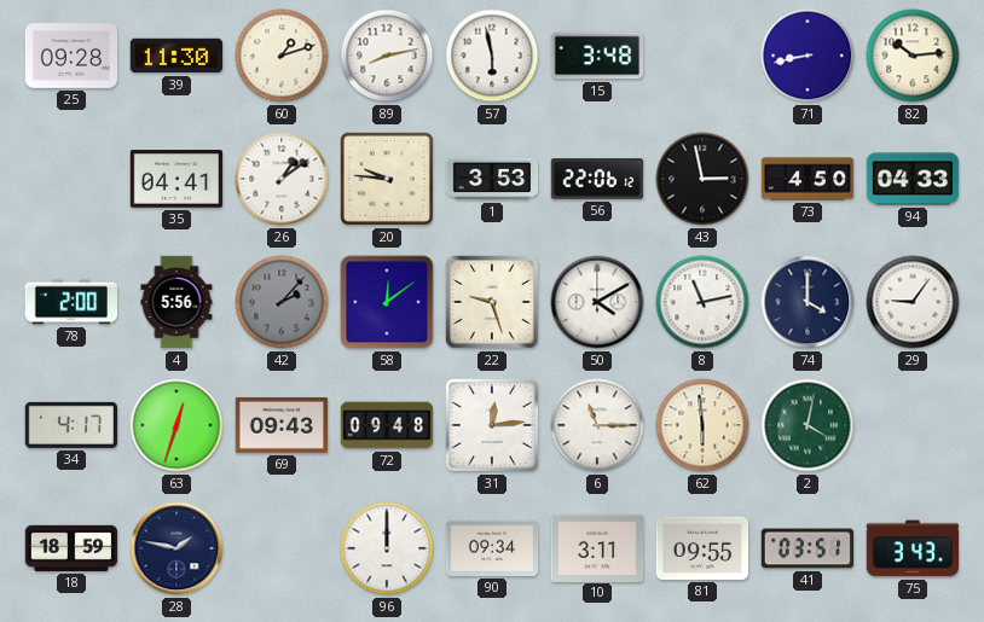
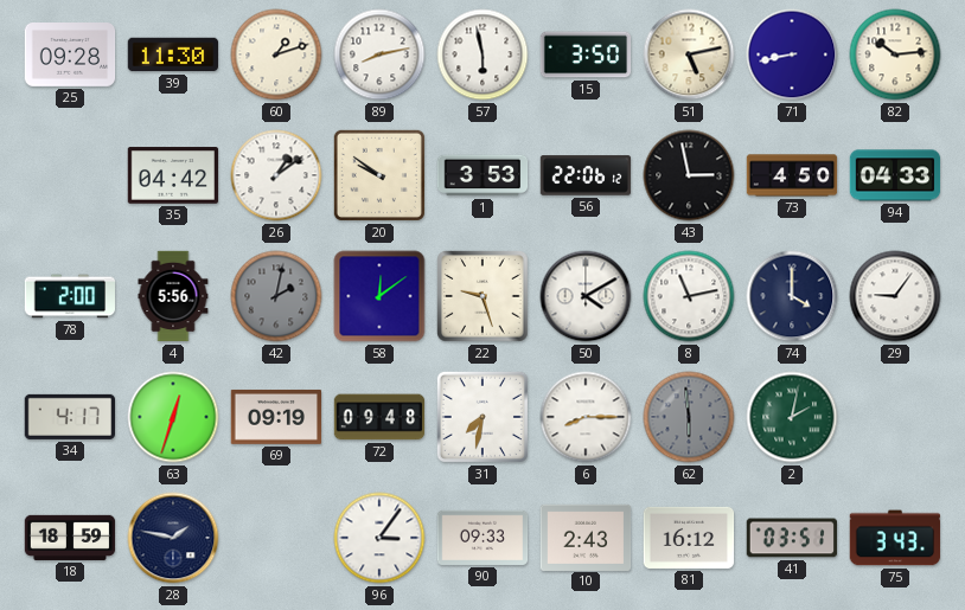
15: 3:48 -> 3:50 (586, 54)
51: none -> 5:13 (689, 54)
35: 04:41 -> 04:42 (173, 175)
20: 9:46 -> 9:51 (379, 175)
42: 2:07 -> 2:02 (276, 296)
69: 09:43 -> 09:19 (276, 417)
31: 12:14 -> 7:32 (482, 417)
6: 11:15 -> 8:15 (586, 417)
62 dial: cream -> grey (689, 417)
2: 4:02 -> 2:02 (792, 417)
96: 12:00 -> 3:06 (379, 538)
90: 09:34 -> 09:33 (482, 538)
10: 3:11 -> 2:43 (586, 537)
81: 09:55 -> 16:12 (689, 538)
